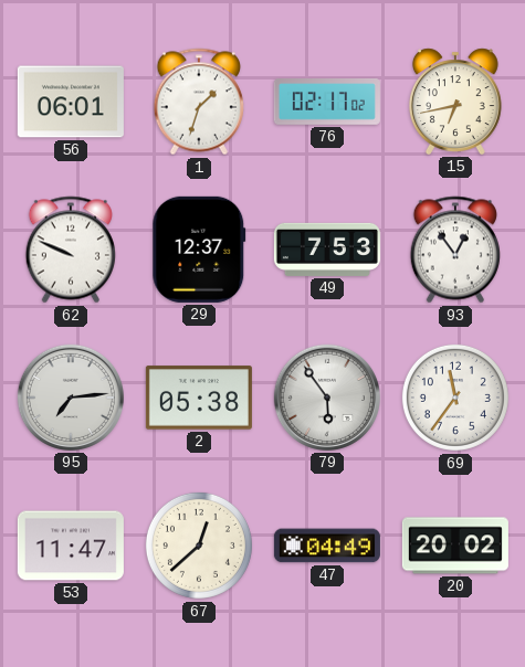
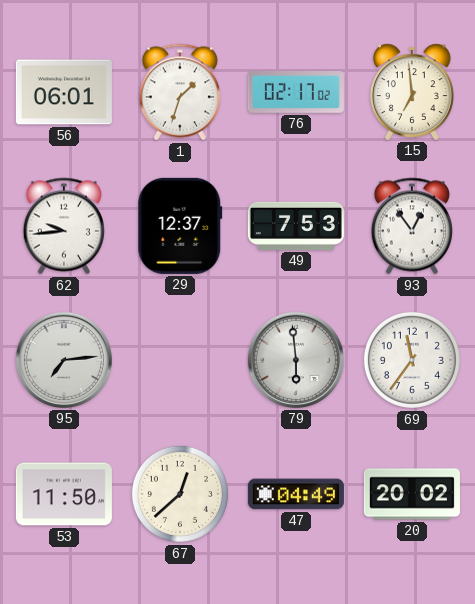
15: 6:43 -> 6:59 (412, 92)
62: 9:49 -> 9:44 (63, 226)
2: 05:38 -> none (199, 398)
79: 5:54 -> 5:59 (296, 360)
53: 11:47 -> 11:50 (64, 494)
